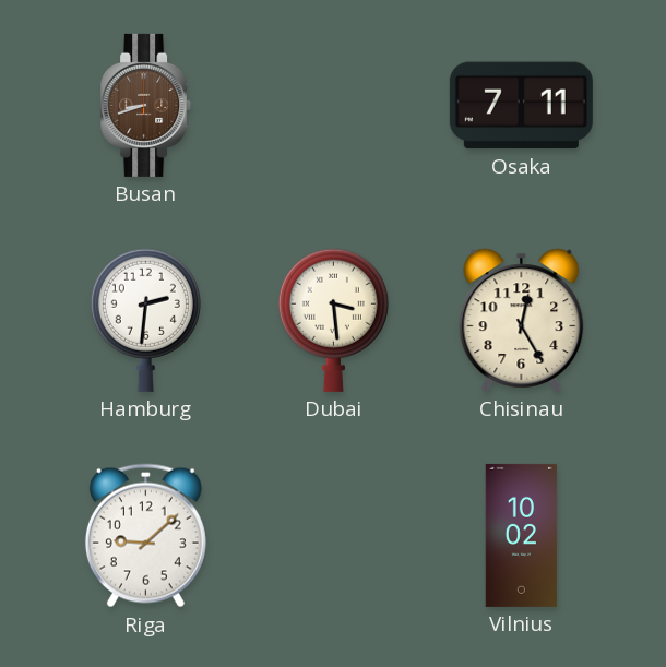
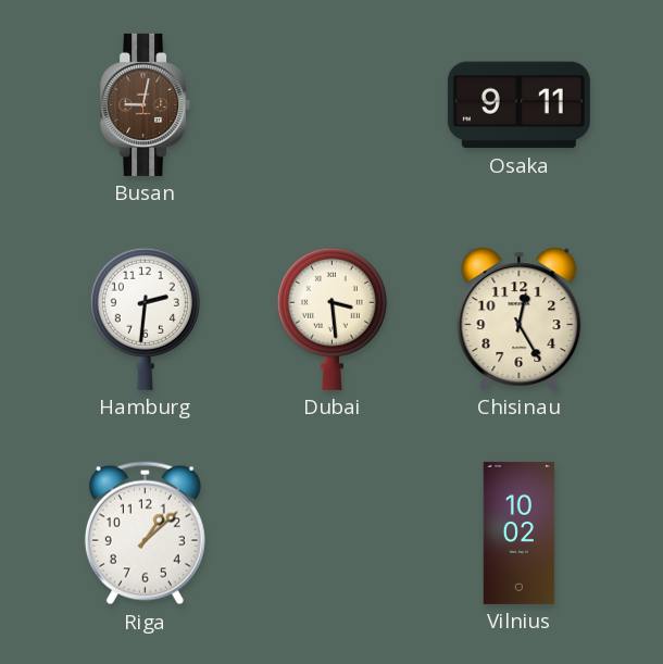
Busan: 8:42 -> 9:02 (146, 104)
Osaka: 7:11 -> 9:11 (518, 105)
Riga: 9:08 -> 1:08 (145, 534)
